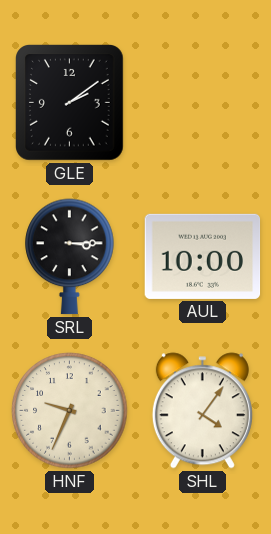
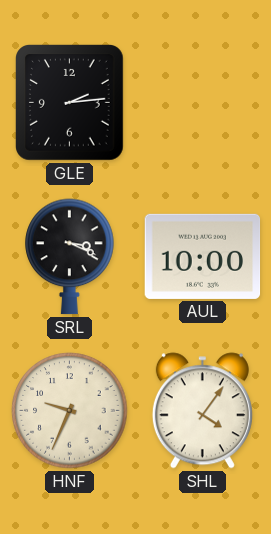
GLE: 2:09 -> 2:14 (70, 103)
SRL: 3:15 -> 3:19 (70, 257)
